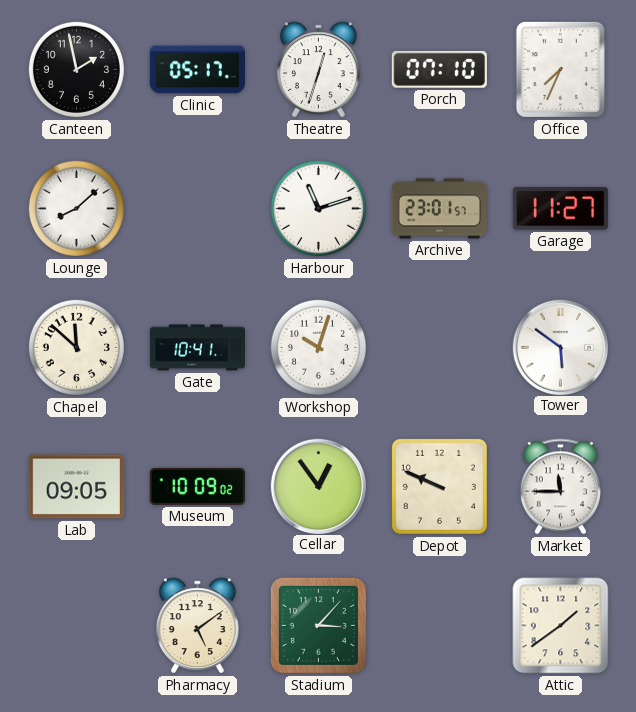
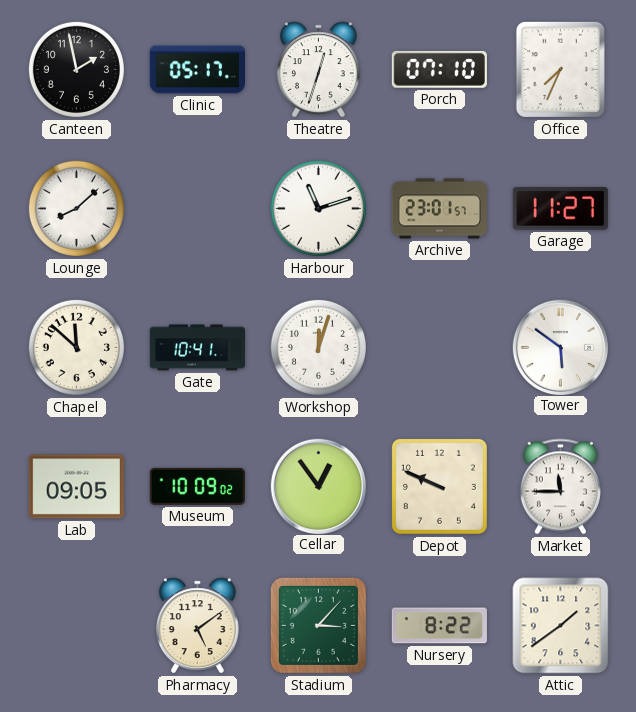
Workshop: 10:03 -> 12:03 (318, 347)
Nursery: none -> 8:22 (439, 626)
